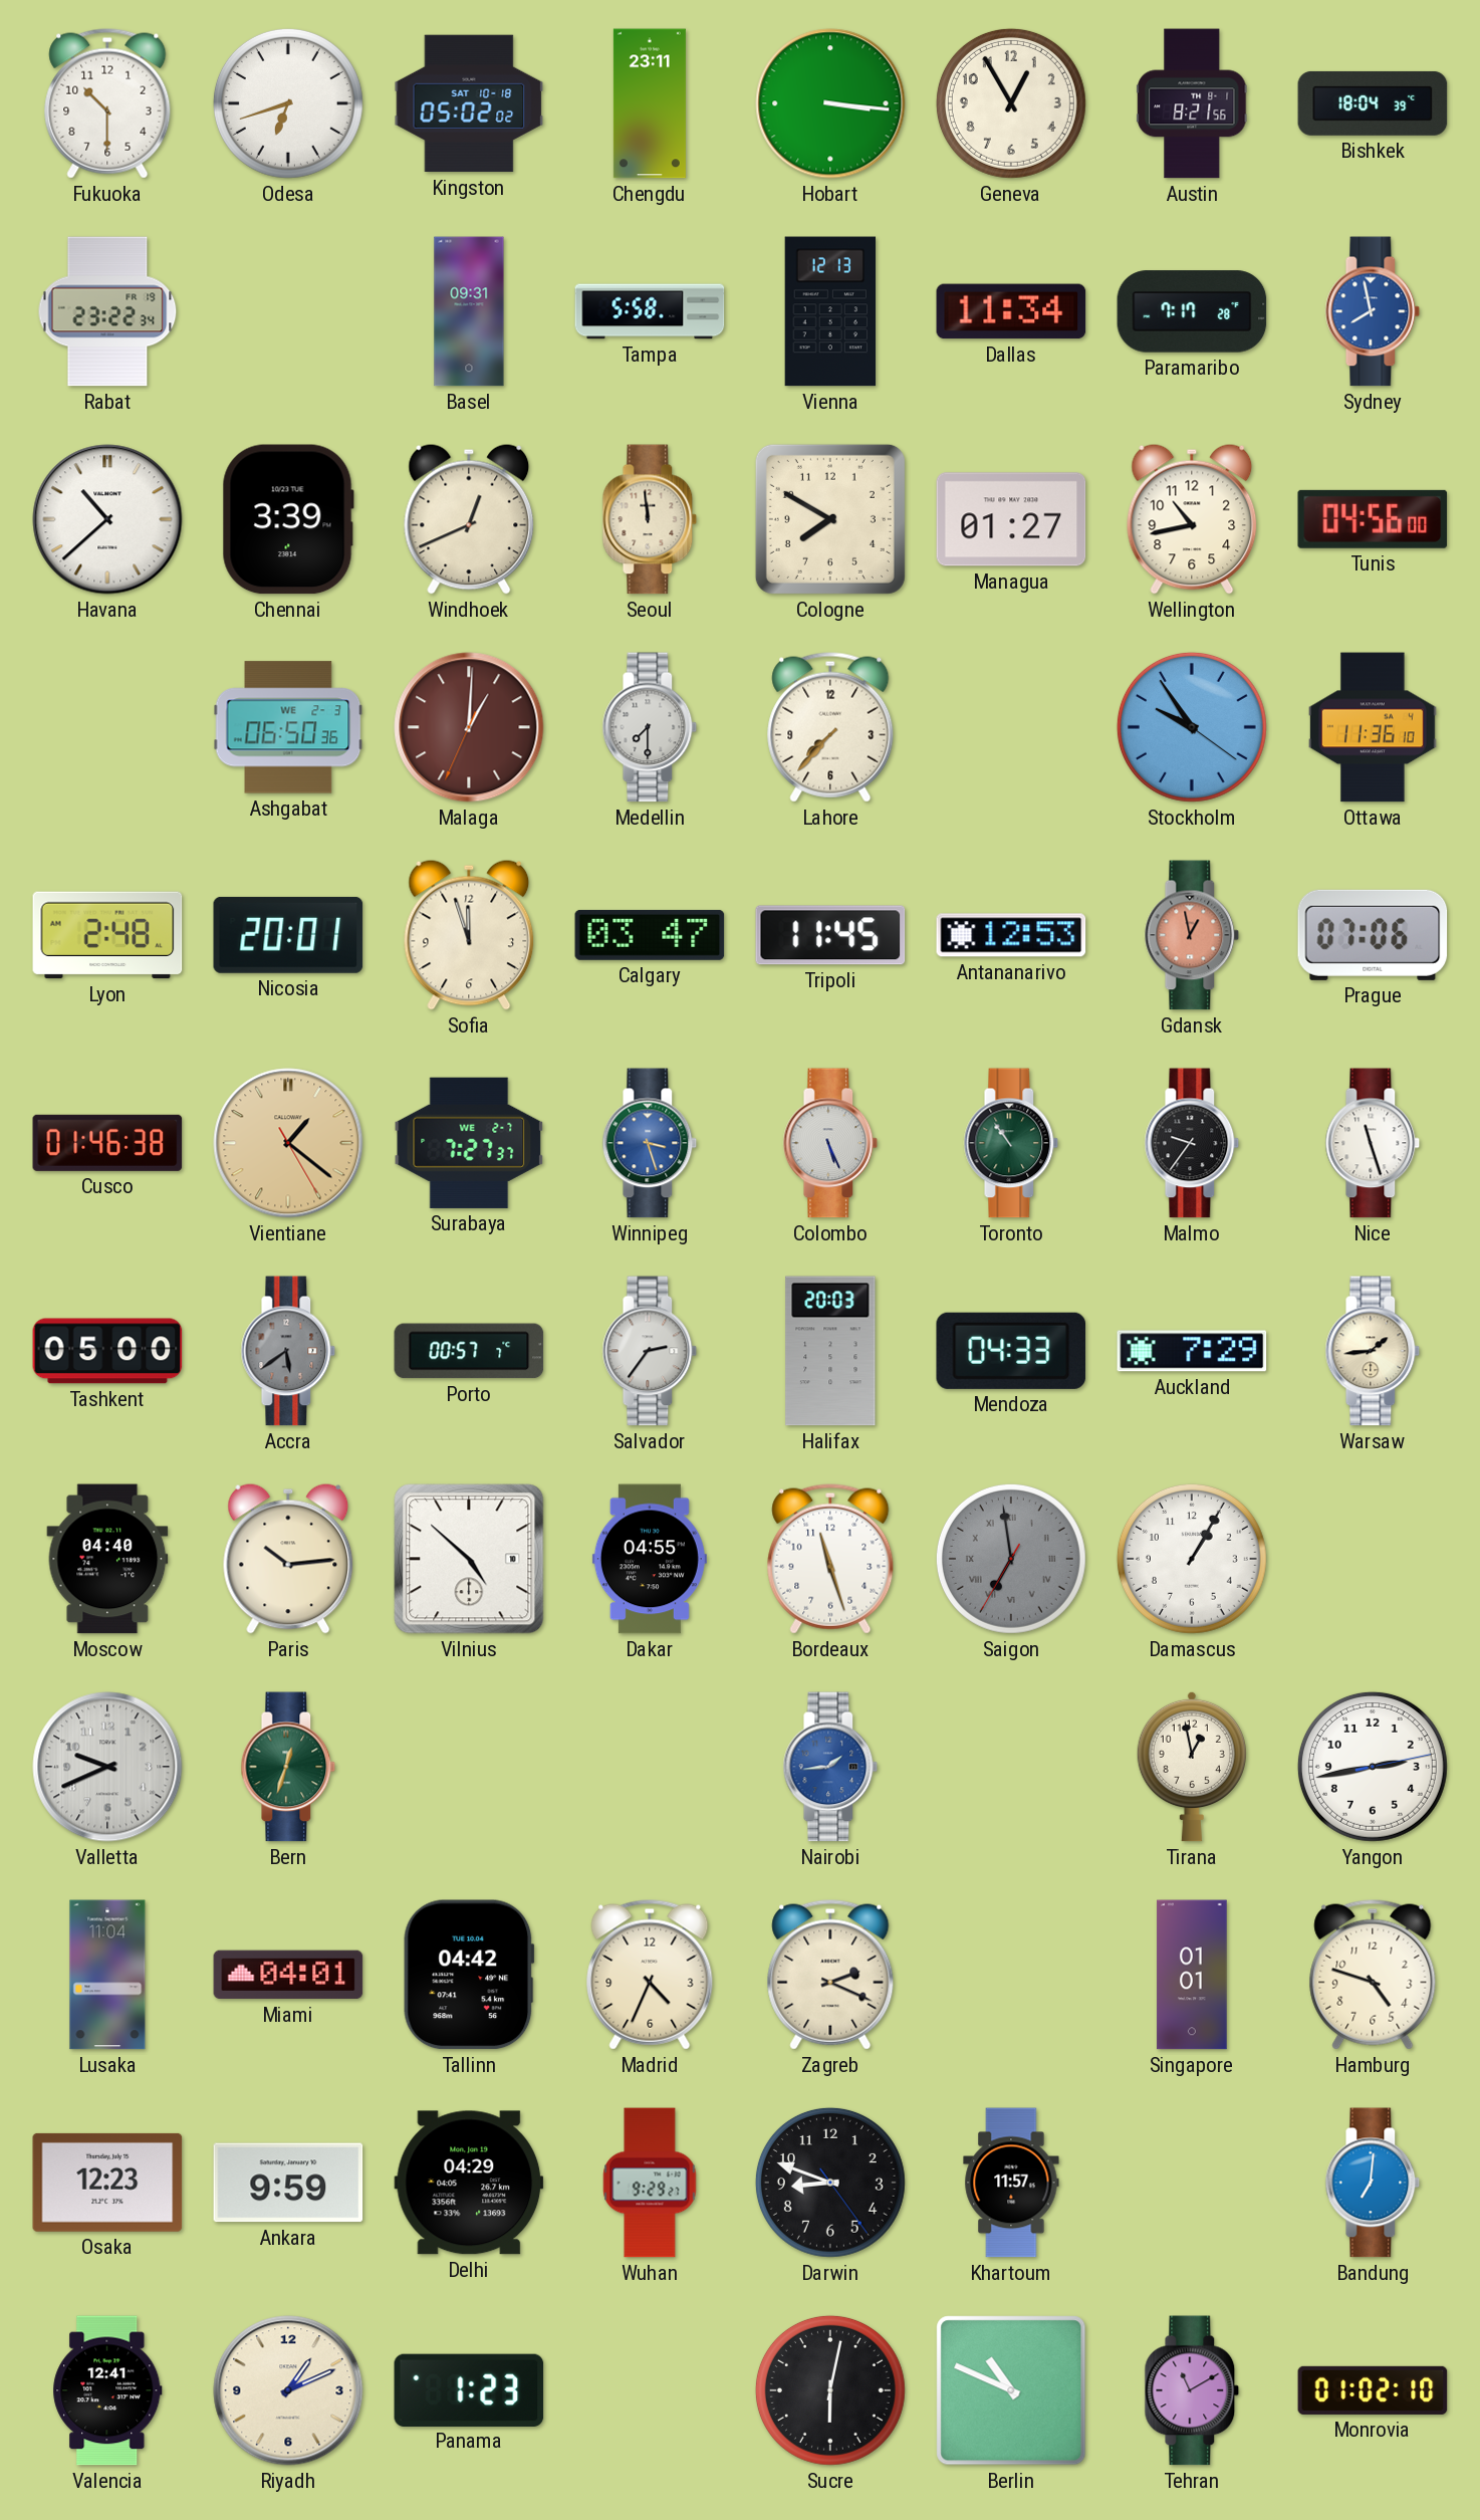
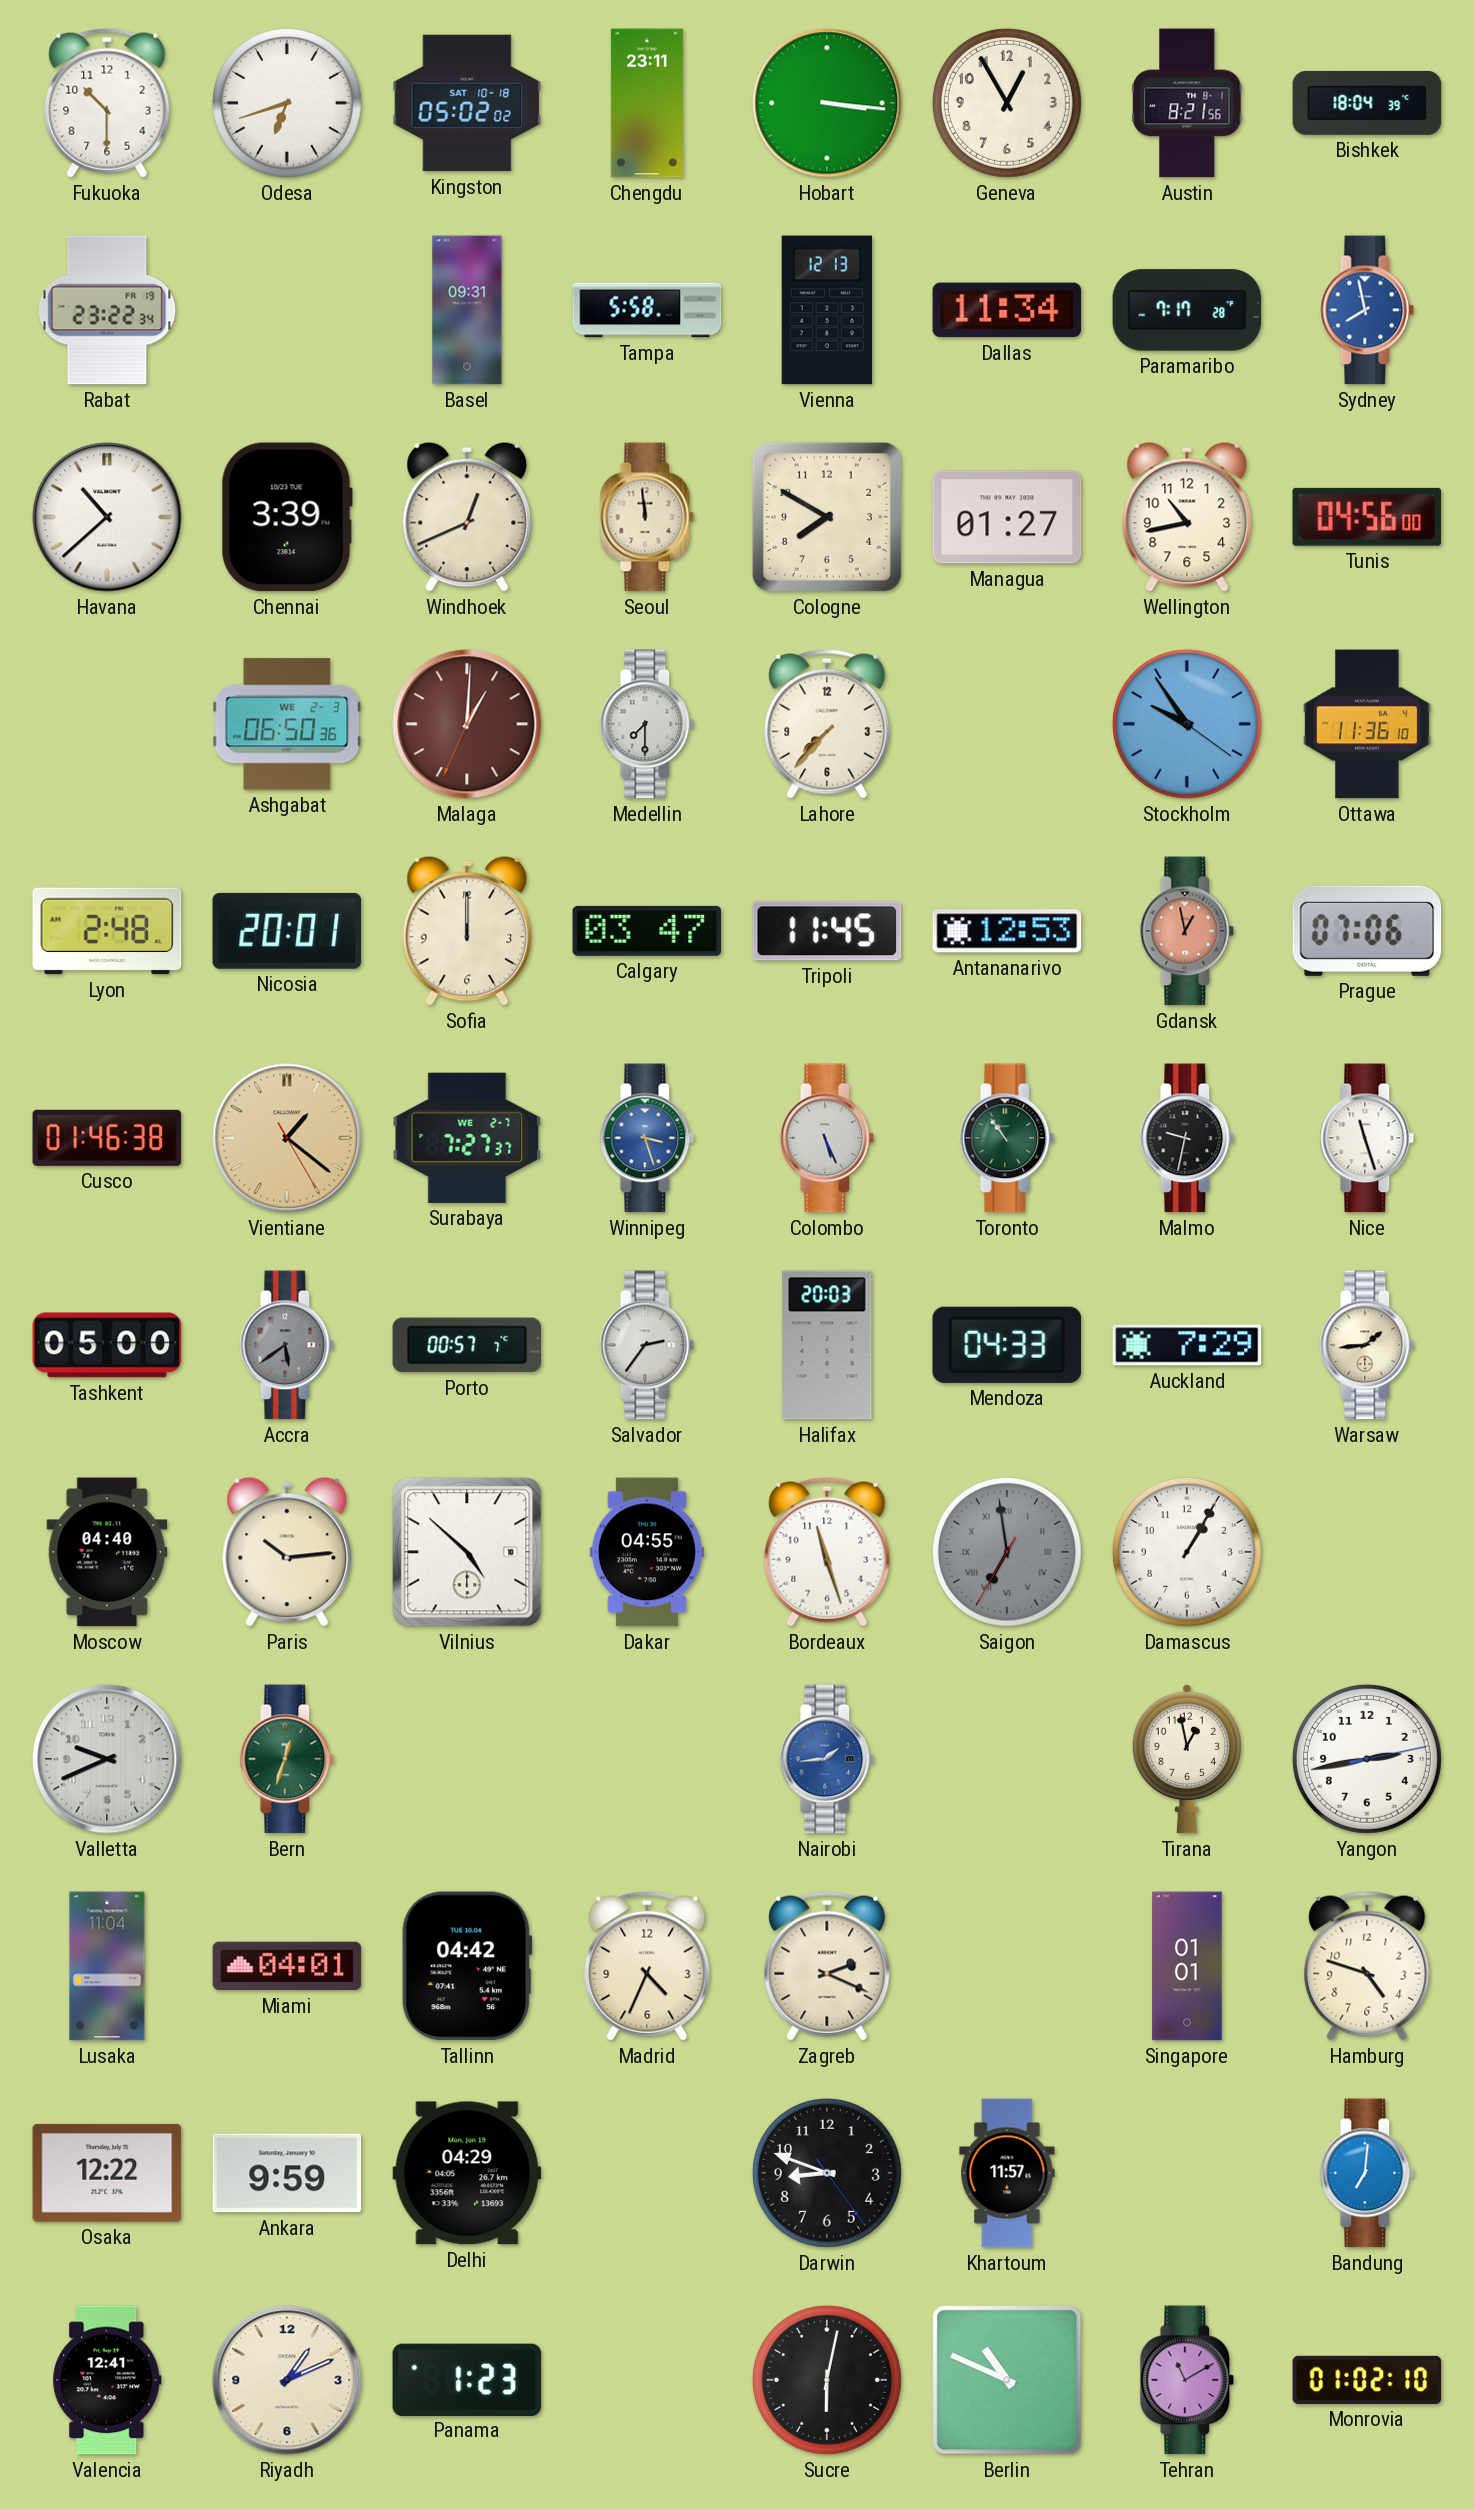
Sofia: 11:57 -> 12:00 (467, 931)
Malmo: 9:36 -> 9:32 (1187, 1138)
Osaka: 12:23 -> 12:22 (107, 2173)
Wuhan: 9:29 -> none (650, 2183)
